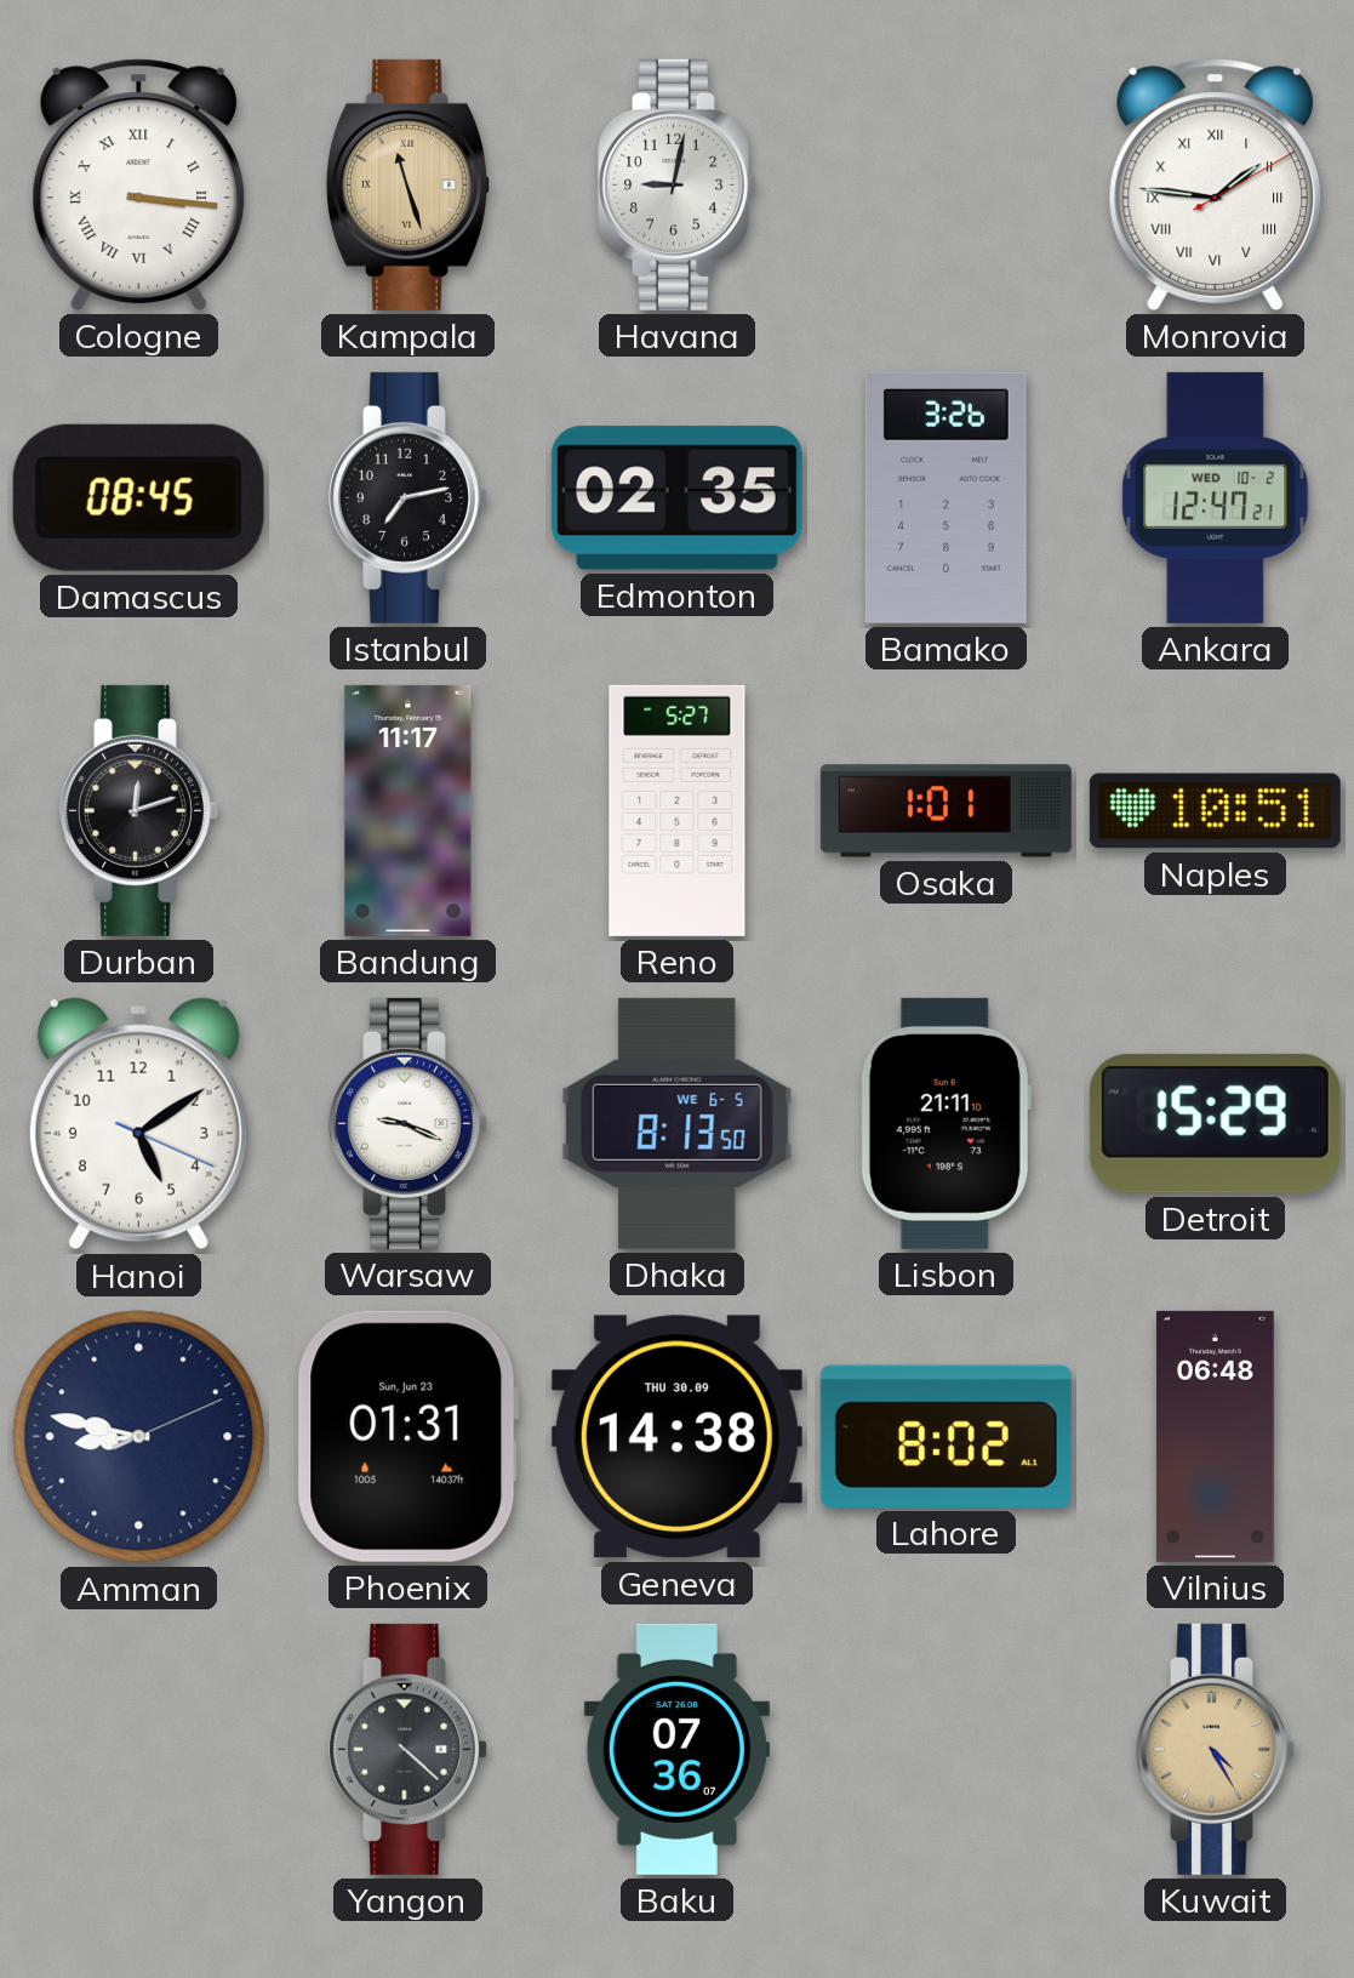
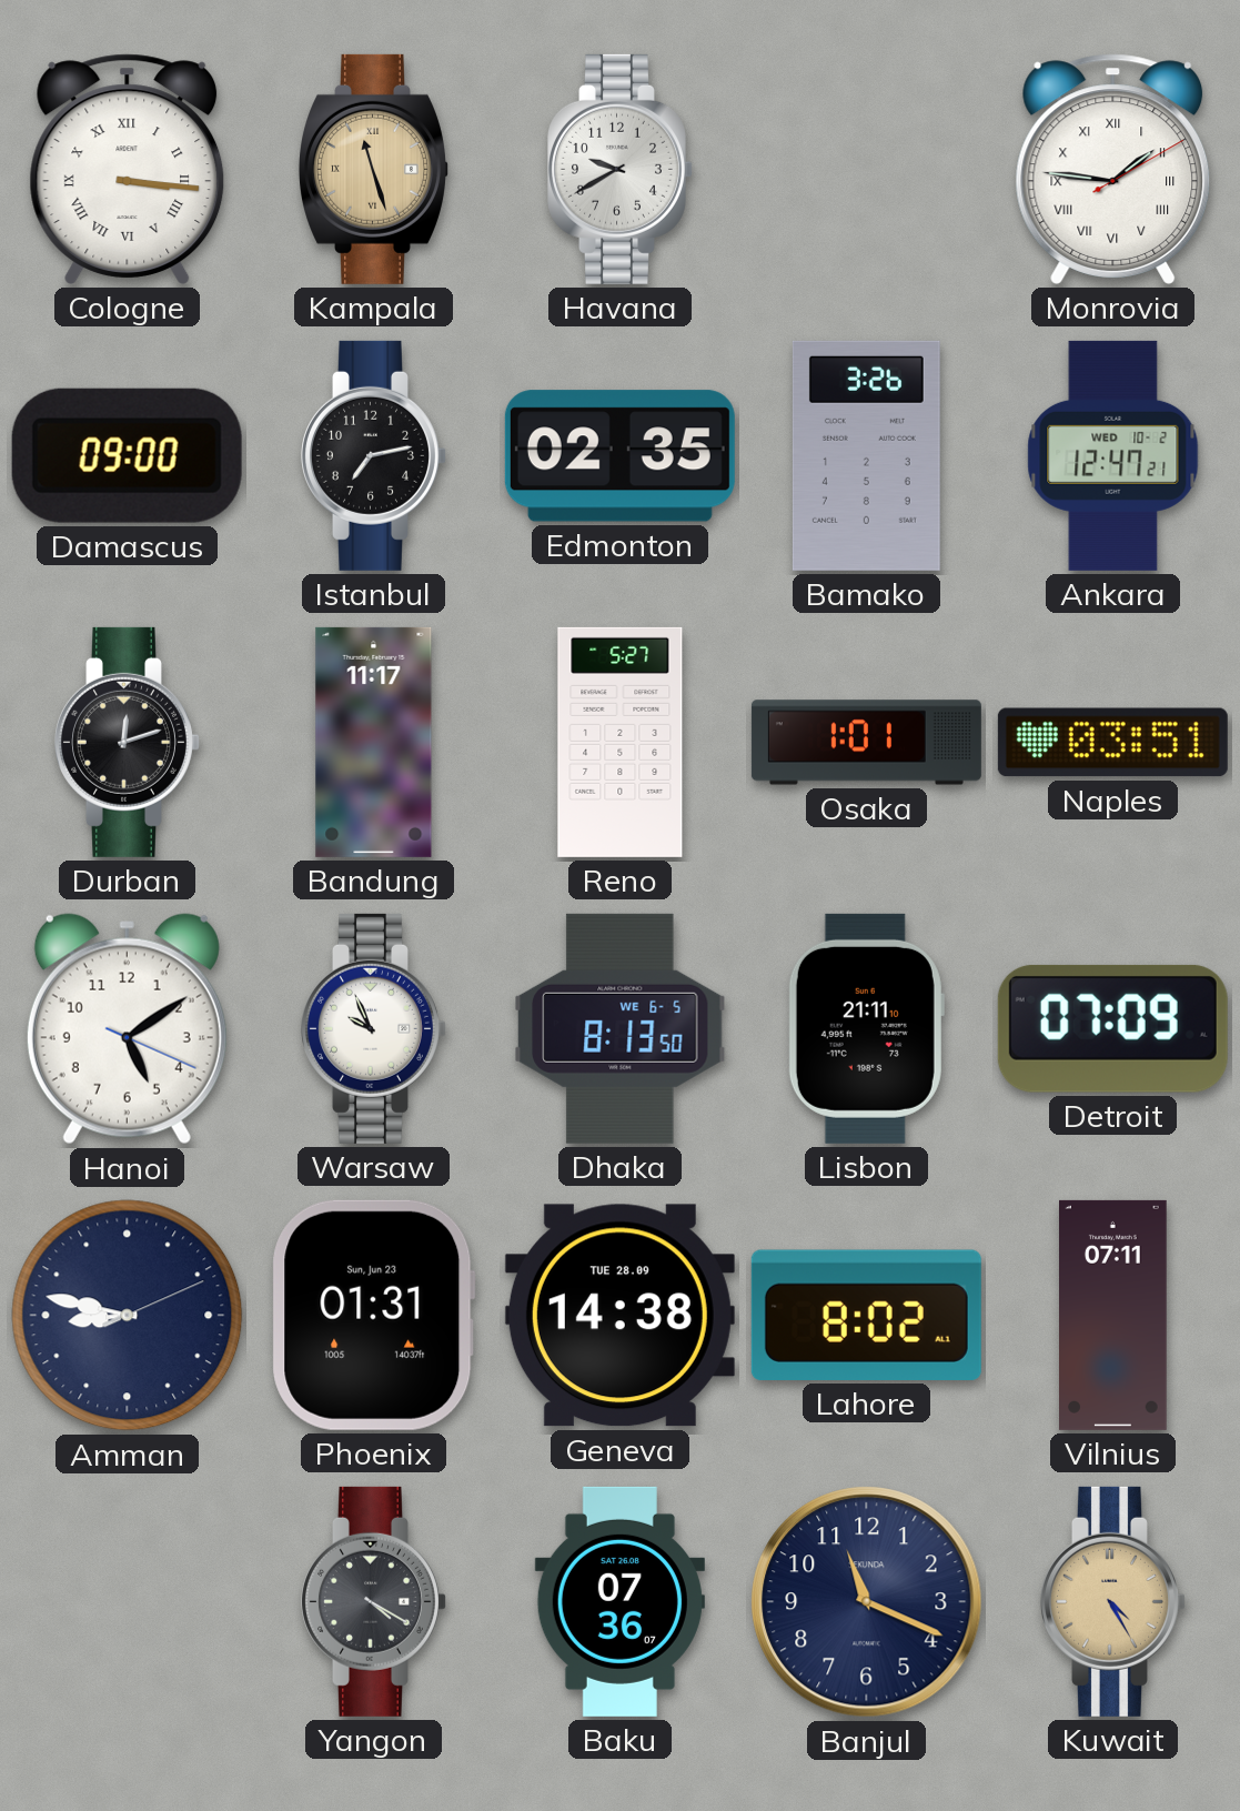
Havana: 9:02 -> 9:40 (621, 169)
Damascus: 08:45 -> 09:00 (127, 455)
Naples: 10:51 -> 03:51 (1112, 743)
Warsaw: 9:19 -> 9:56 (374, 1028)
Detroit: 15:29 -> 07:09 (1112, 1028)
Geneva date: THU 30.09 -> TUE 28.09 (619, 1316)
Vilnius: 06:48 -> 07:11 (1113, 1315)
Yangon: 4:22 -> 4:20 (374, 1601)
Banjul: none -> 11:19 (867, 1602)
